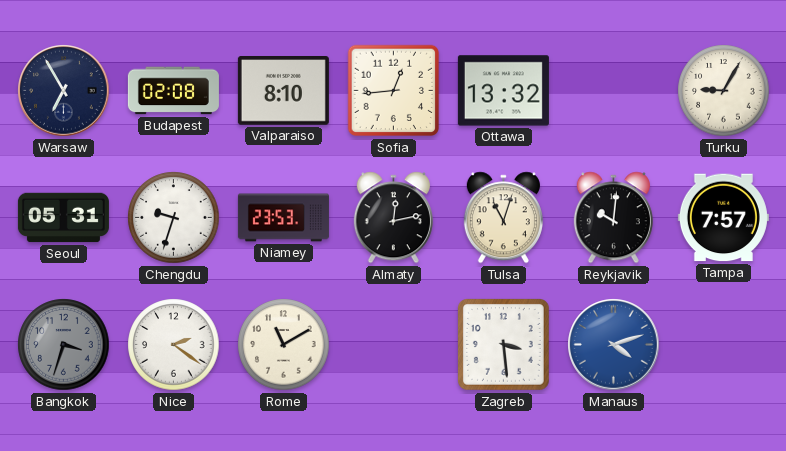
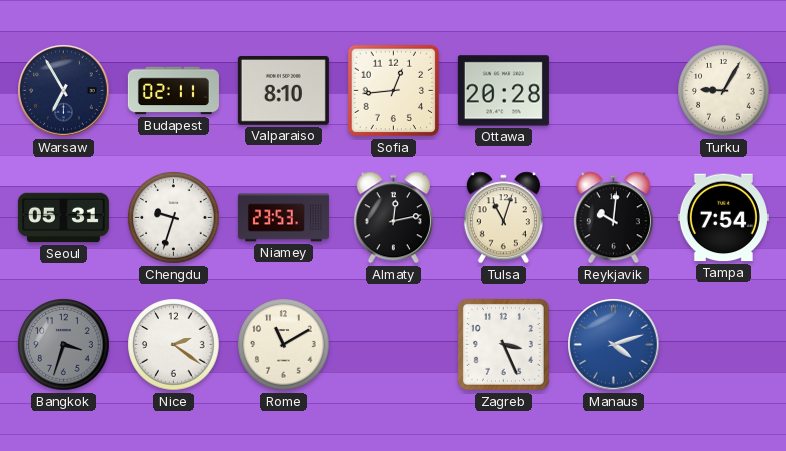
Budapest: 02:08 -> 02:11 (173, 91)
Ottawa: 13:32 -> 20:28 (503, 91)
Tampa: 7:57 -> 7:54 (723, 218)
Zagreb: 3:29 -> 3:26 (504, 345)
